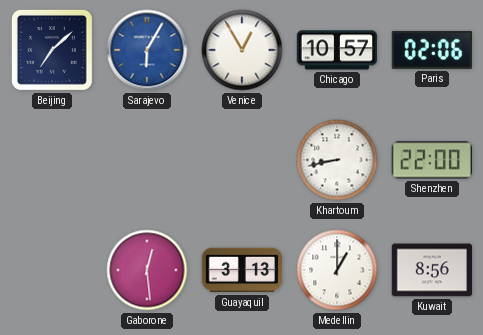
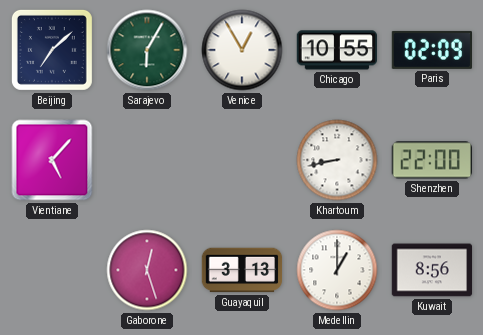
Sarajevo dial: blue -> green (147, 50)
Chicago: 10:57 -> 10:55 (336, 50)
Paris: 02:06 -> 02:09 (431, 50)
Vientiane: none -> 5:07 (52, 160)
Gaborone: 12:29 -> 12:27 (147, 270)
